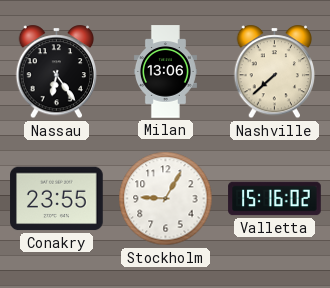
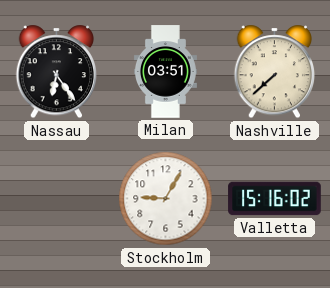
Milan: 13:06 -> 03:51 (165, 72)
Conakry: 23:55 -> none (57, 199)
